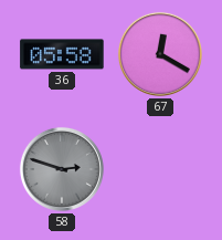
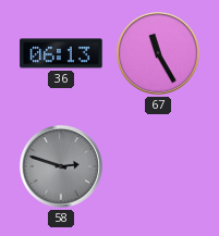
36: 05:58 -> 06:13 (61, 53)
67: 12:20 -> 11:25 (158, 53)
